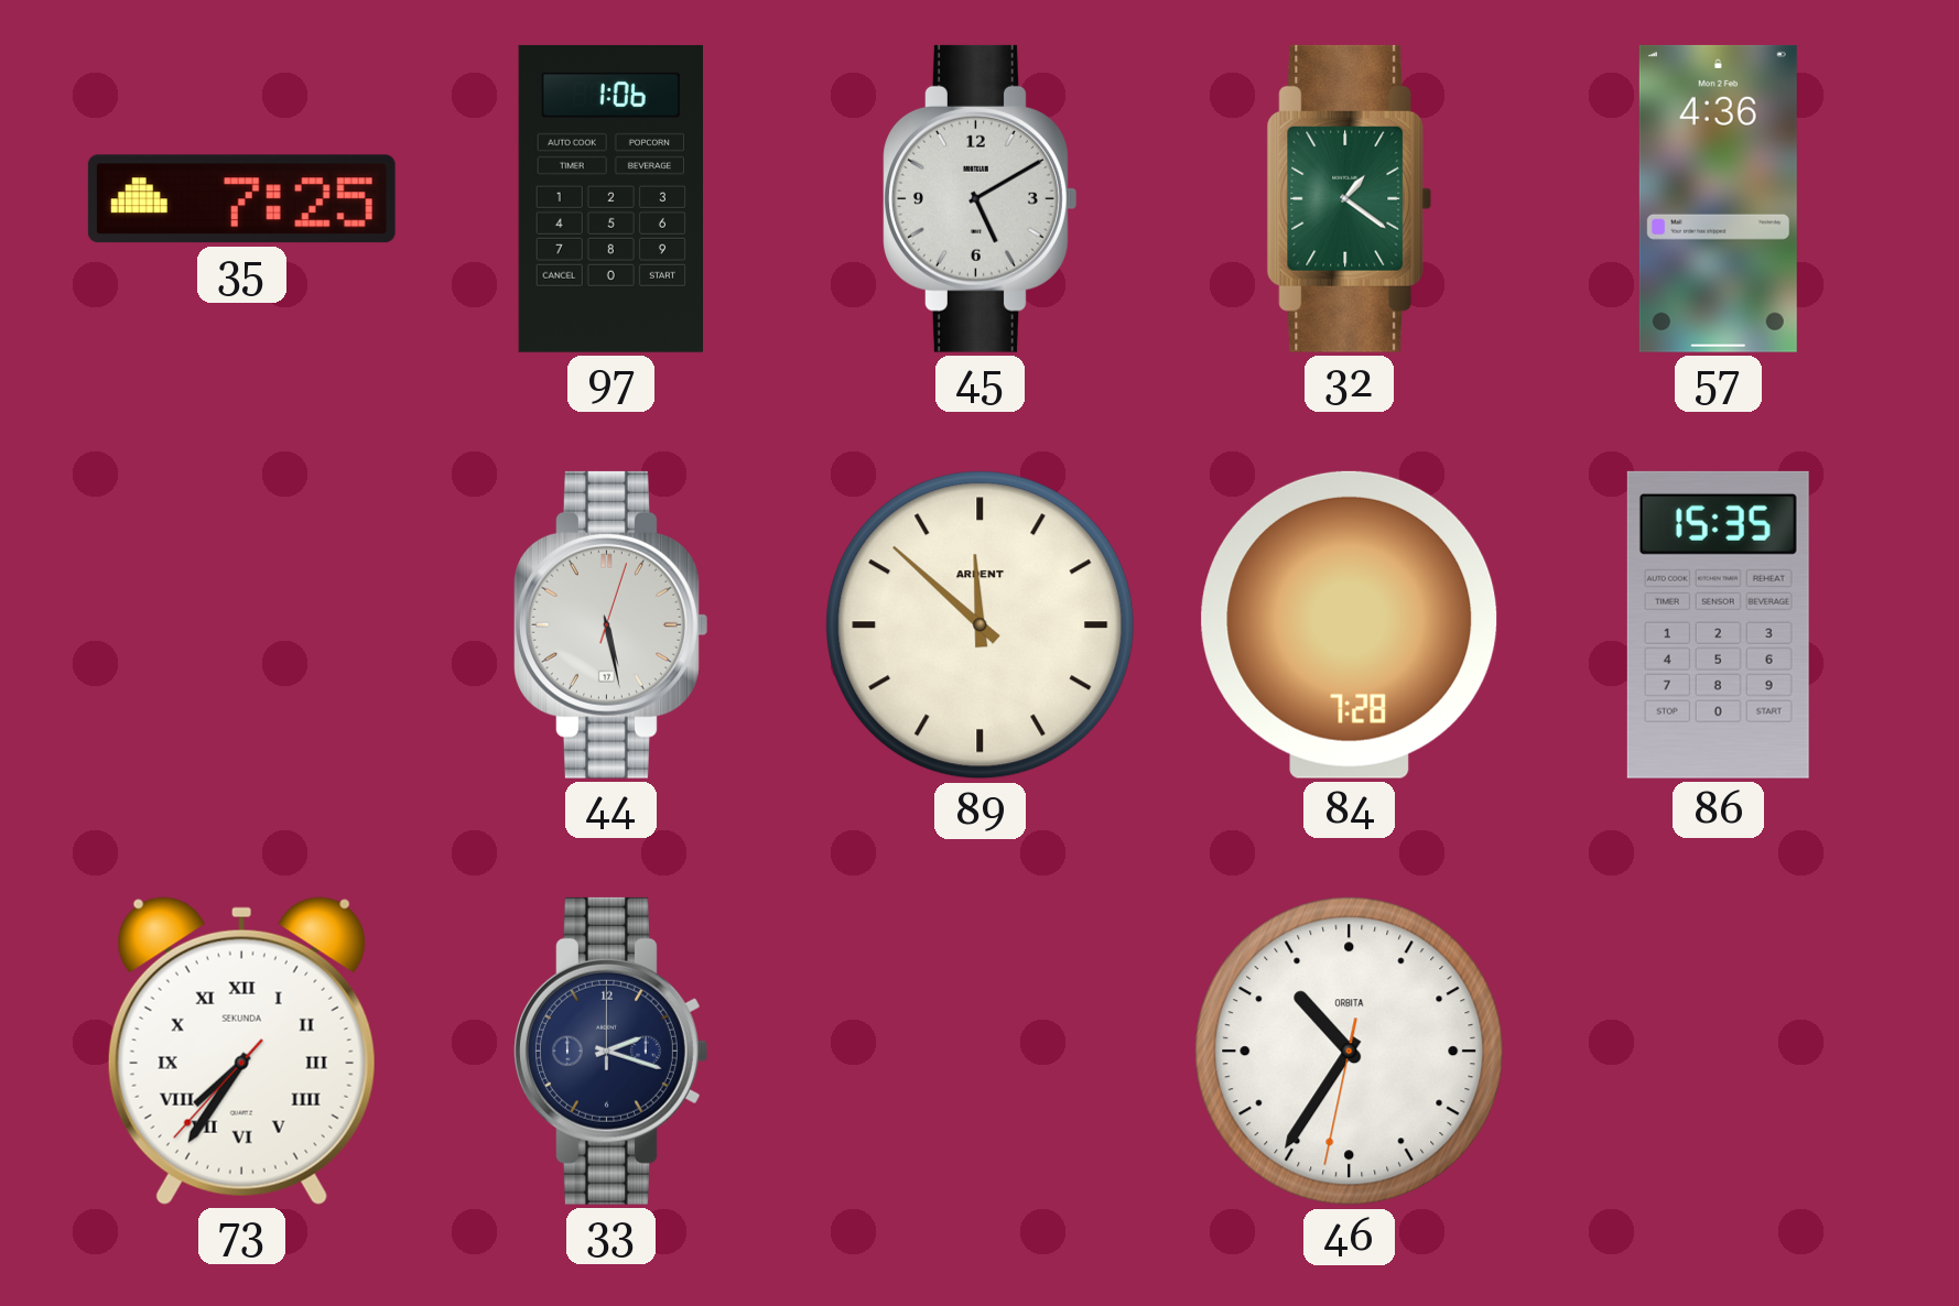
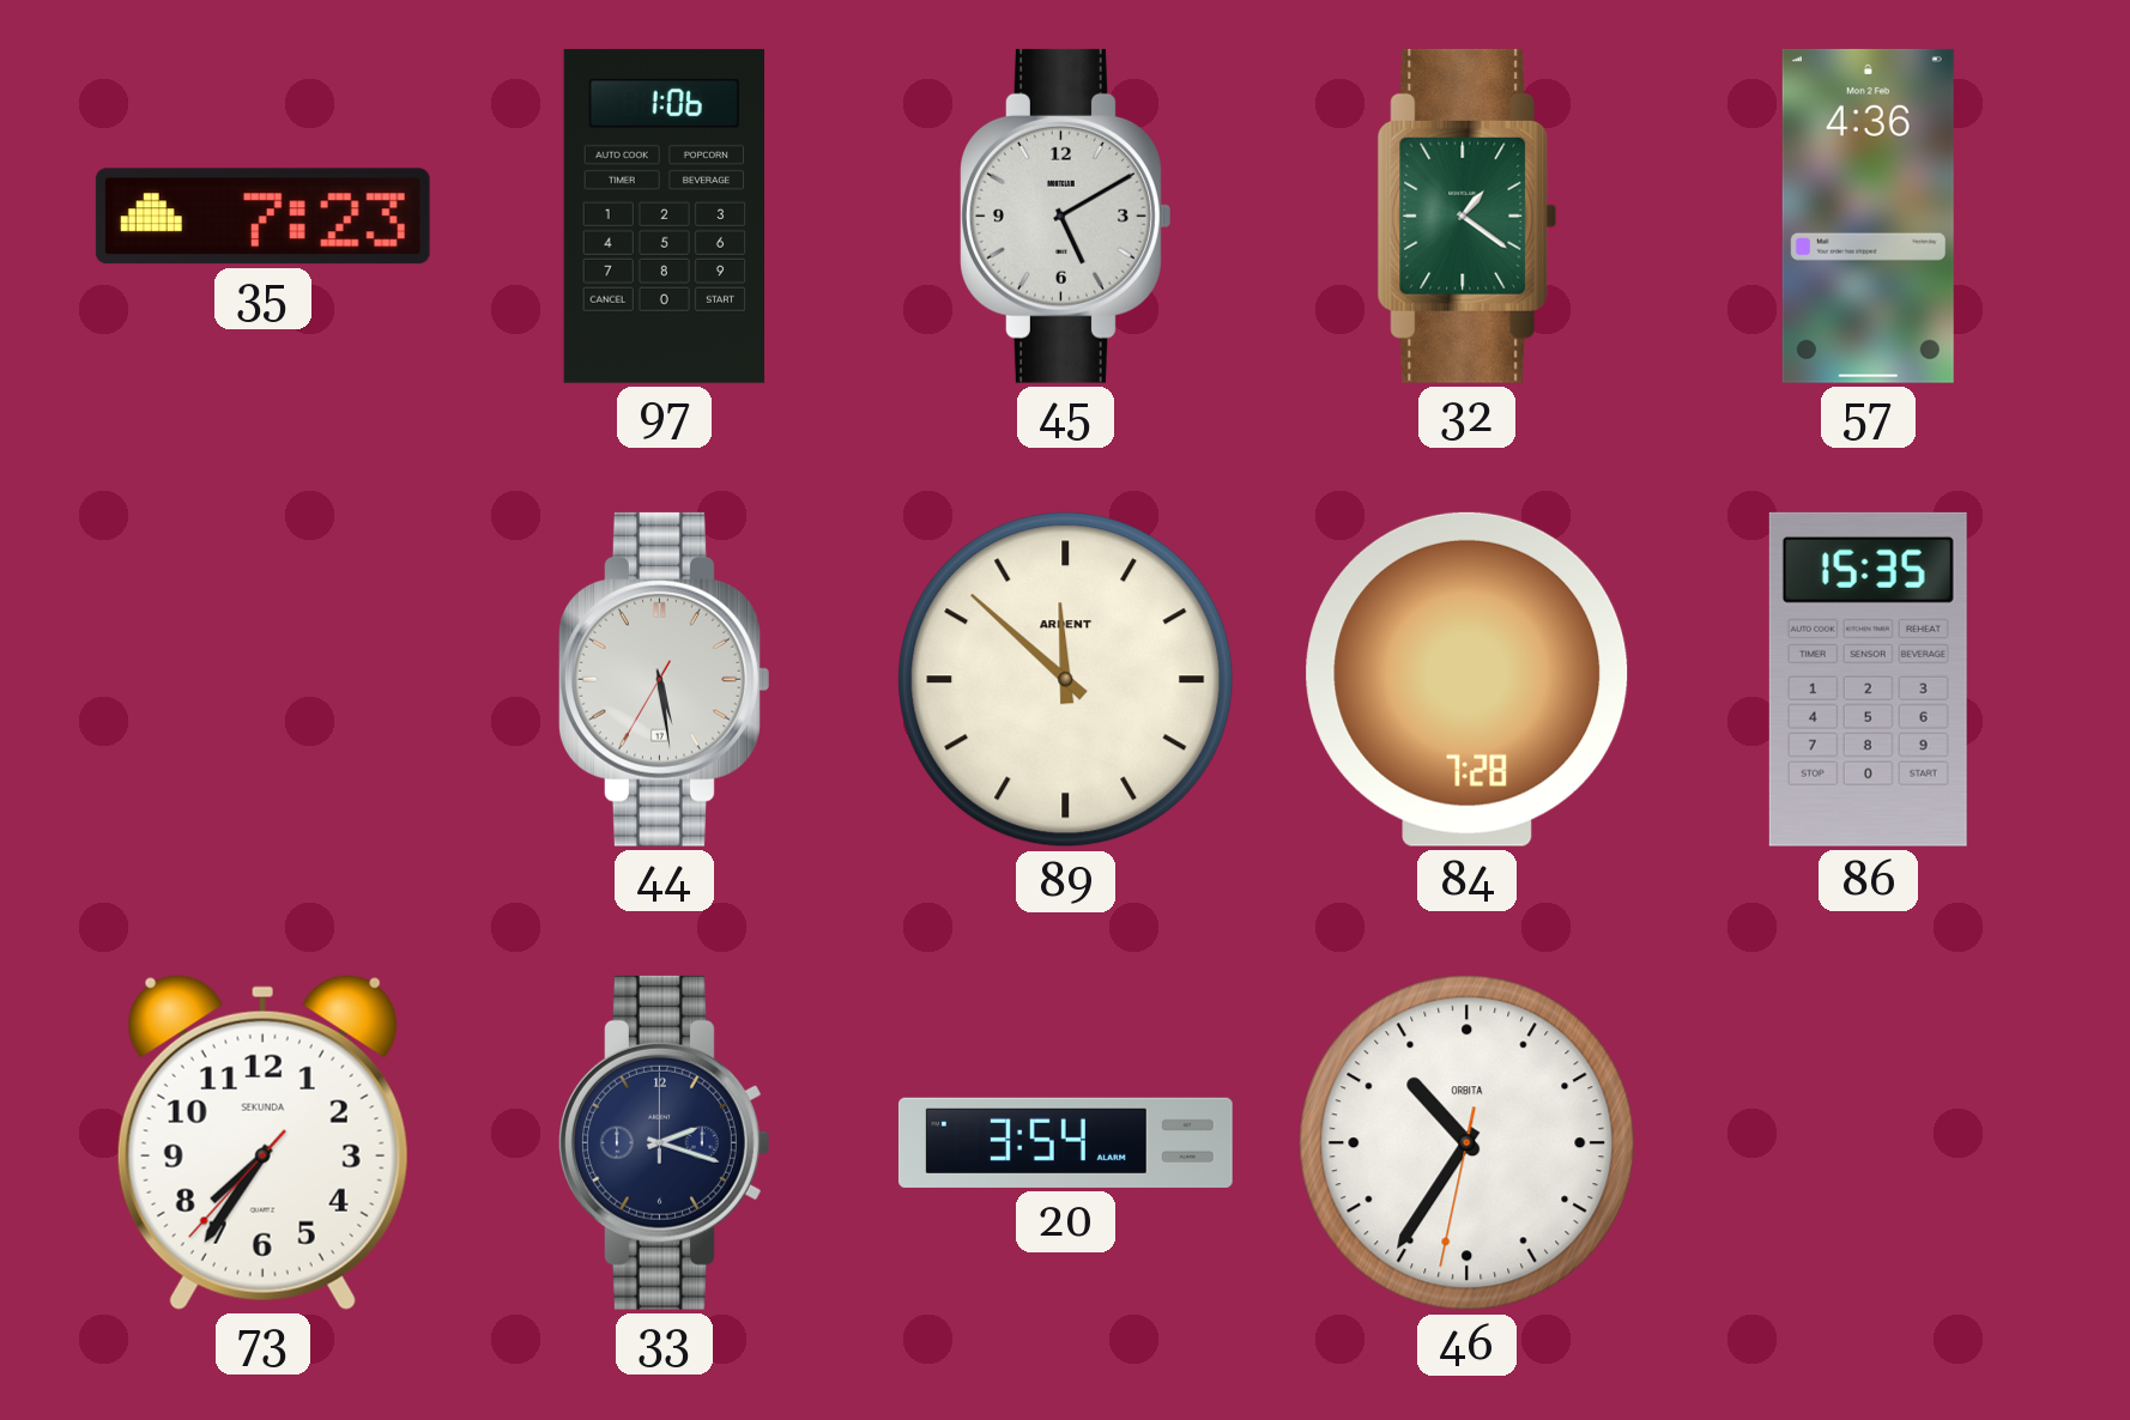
35: 7:25 -> 7:23 (262, 217)
44: 5:28:03 -> 5:28:35 (665, 679)
73 numerals: Roman -> Arabic (262, 1142)
20: none -> 3:54 (1065, 1142)
